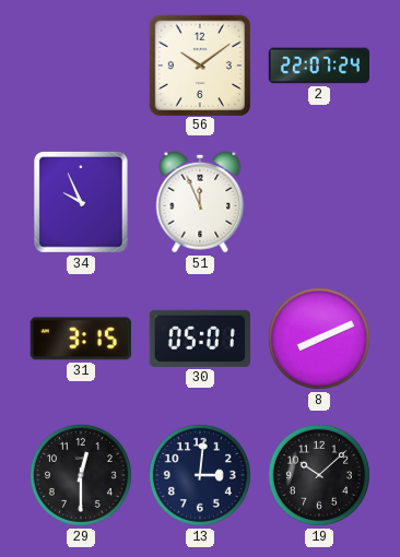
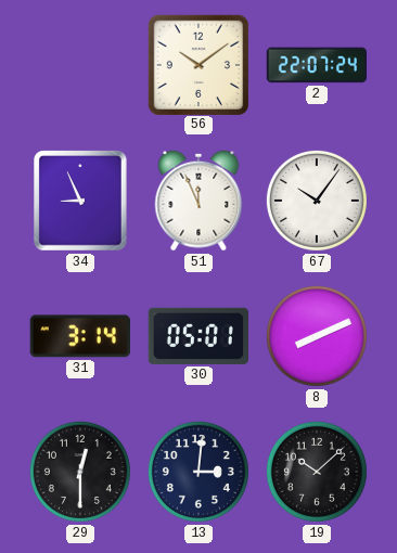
34: 9:56 -> 8:56 (81, 202)
67: none -> 10:06 (317, 201)
31: 3:15 -> 3:14 (80, 336)
